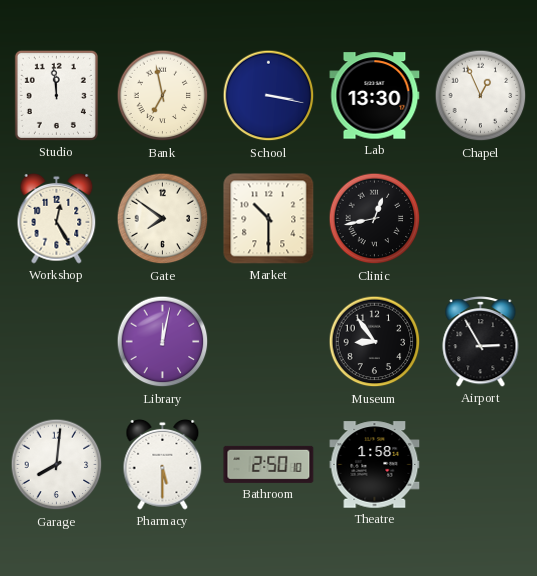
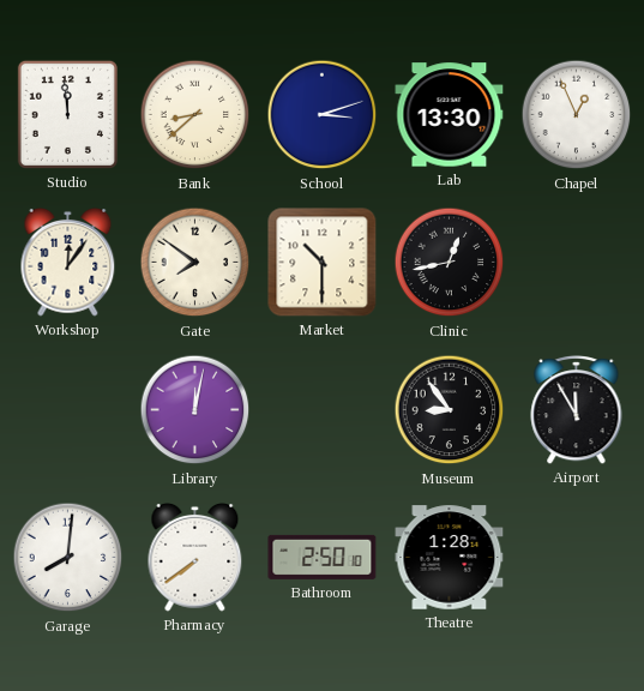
Bank: 6:58 -> 8:38 (195, 115)
School: 3:17 -> 3:12 (323, 115)
Workshop: 12:25 -> 12:06 (68, 262)
Airport: 2:55 -> 11:55 (577, 410)
Pharmacy: 5:30 -> 7:39 (195, 557)
Theatre: 1:58 -> 1:28 (450, 558)
